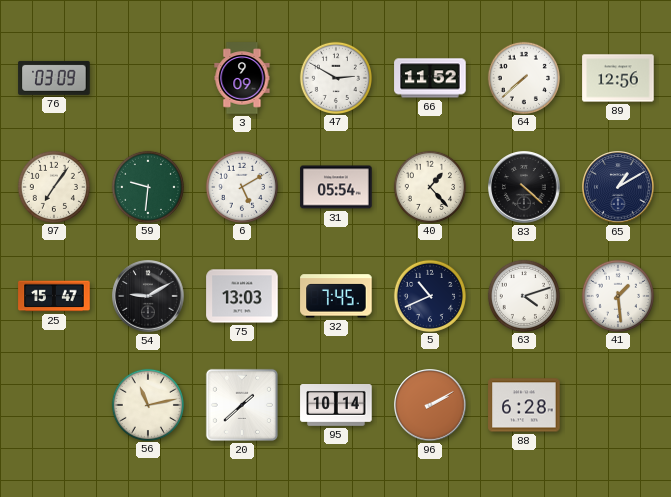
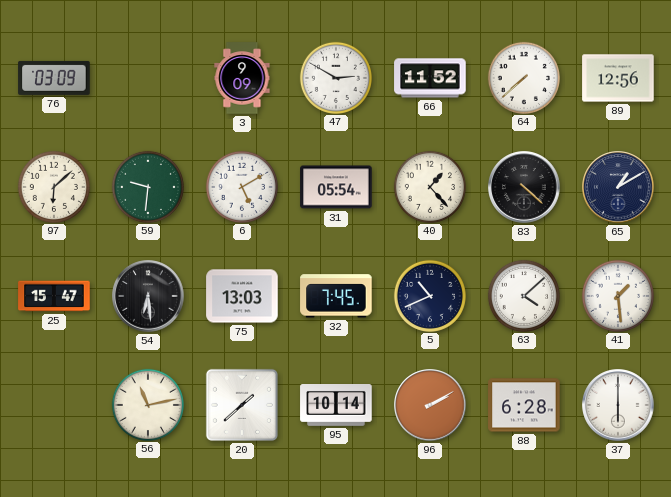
97: 7:06 -> 6:08 (53, 186)
54: 9:10 -> 6:29 (148, 296)
63: 4:12 -> 4:08 (523, 295)
37: none -> 6:00 (618, 405)
